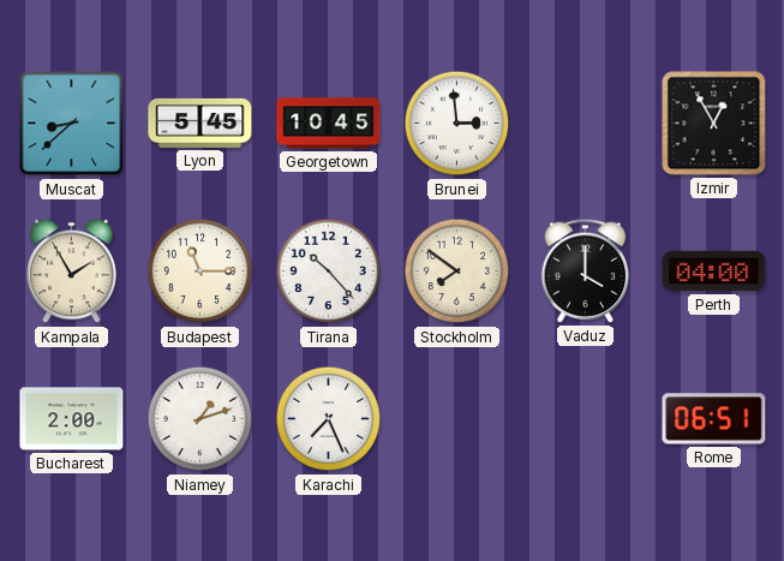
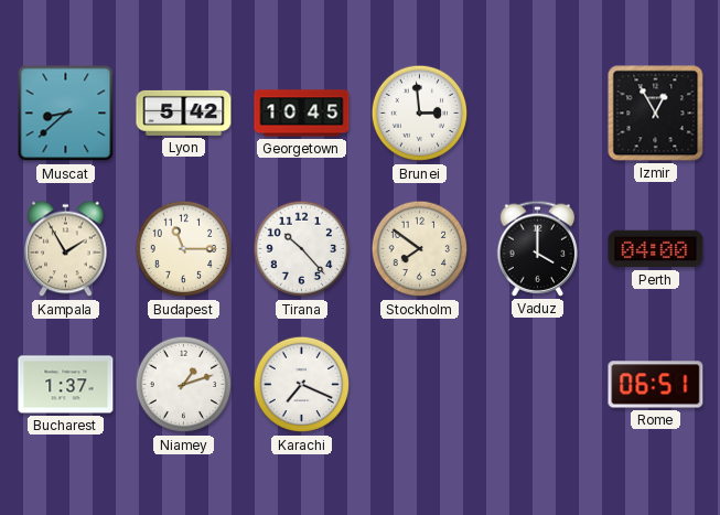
Lyon: 5:45 -> 5:42 (184, 112)
Bucharest: 2:00 -> 1:37 (66, 385)
Karachi: 7:26 -> 7:19 (302, 385)
